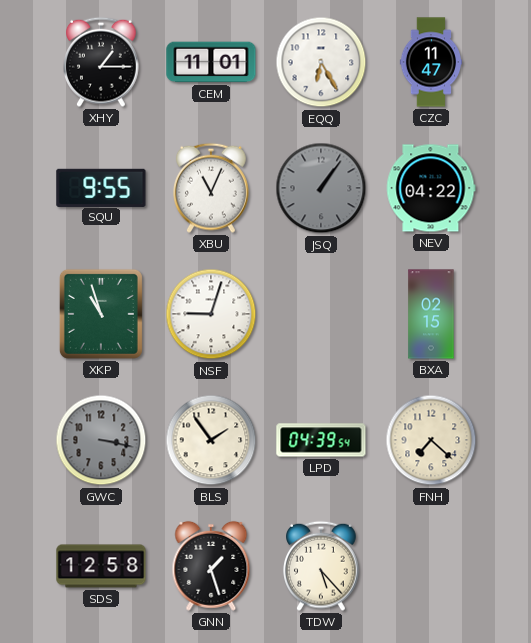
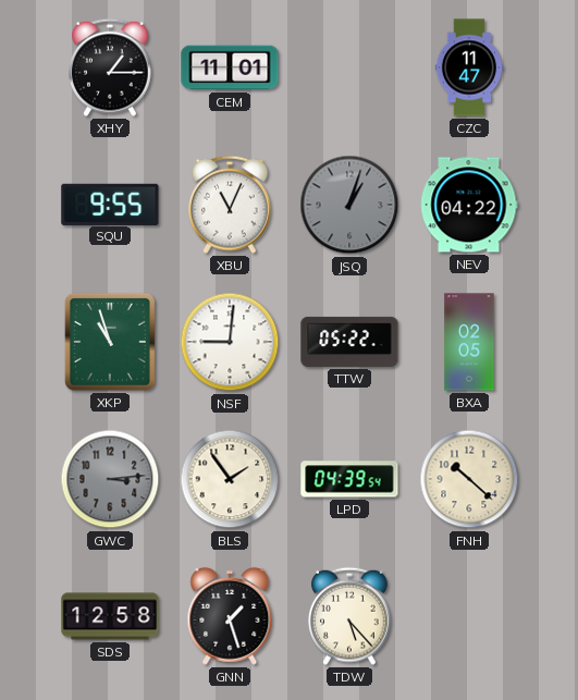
EQQ: 6:25 -> none (321, 62)
JSQ: 1:06 -> 1:03 (349, 205)
NSF: 9:03 -> 9:01 (230, 342)
TTW: none -> 05:22 (349, 342)
BXA: 02:15 -> 02:05 (469, 342)
GWC: 3:17 -> 3:14 (110, 479)
FNH: 7:22 -> 10:22 (469, 479)
